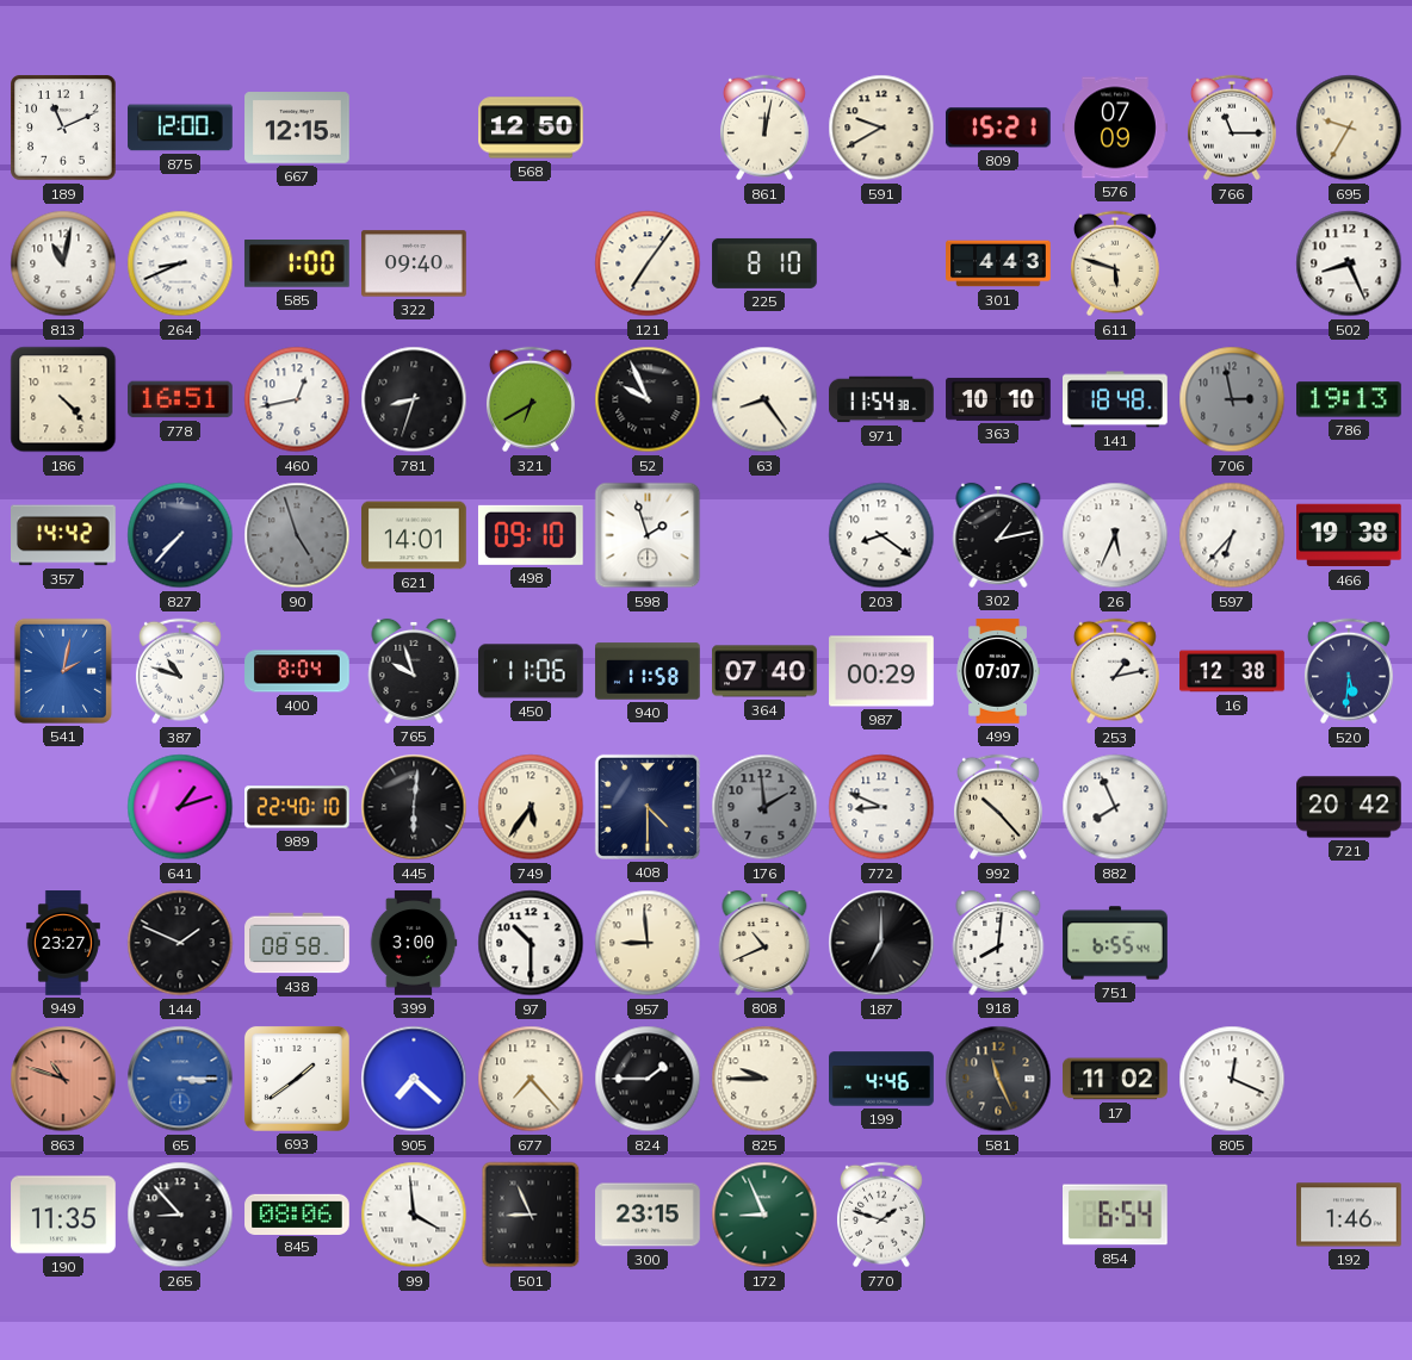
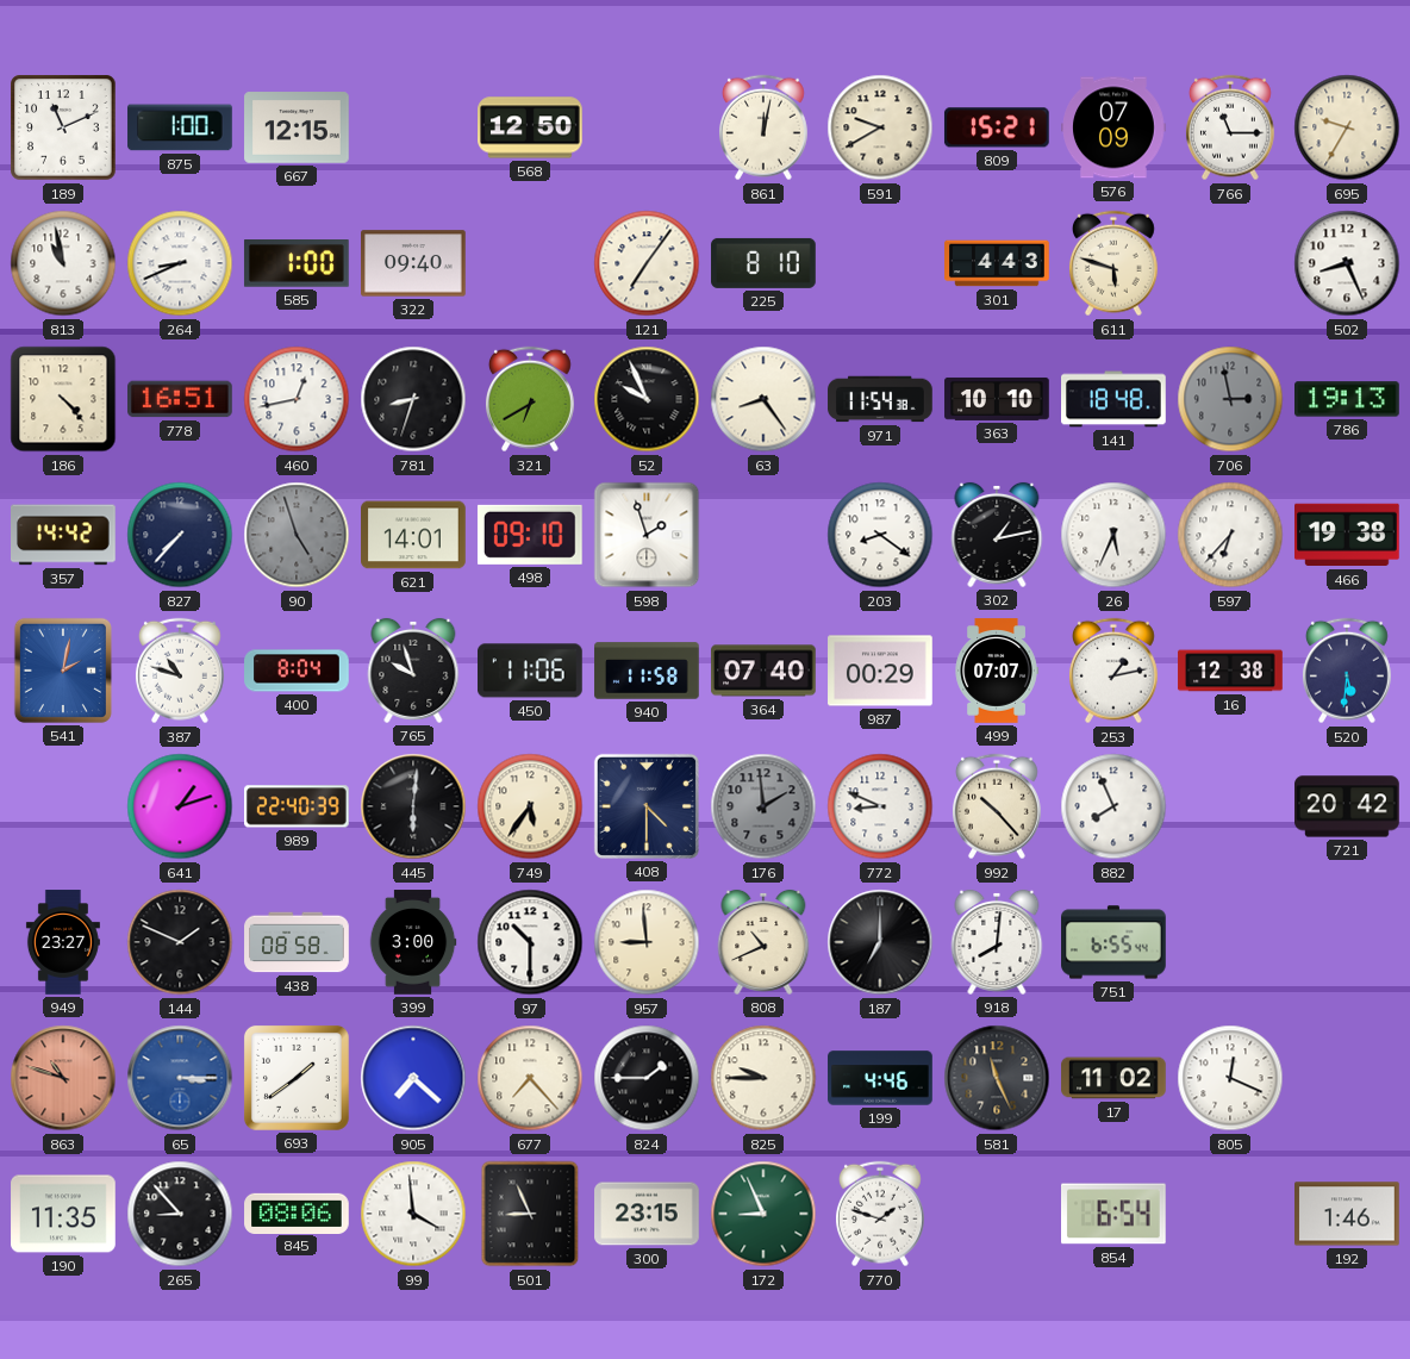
875: 12:00 -> 1:00 (180, 127)
813: 11:02 -> 10:58 (63, 263)
989: 22:40:10 -> 22:40:39 (298, 806)
